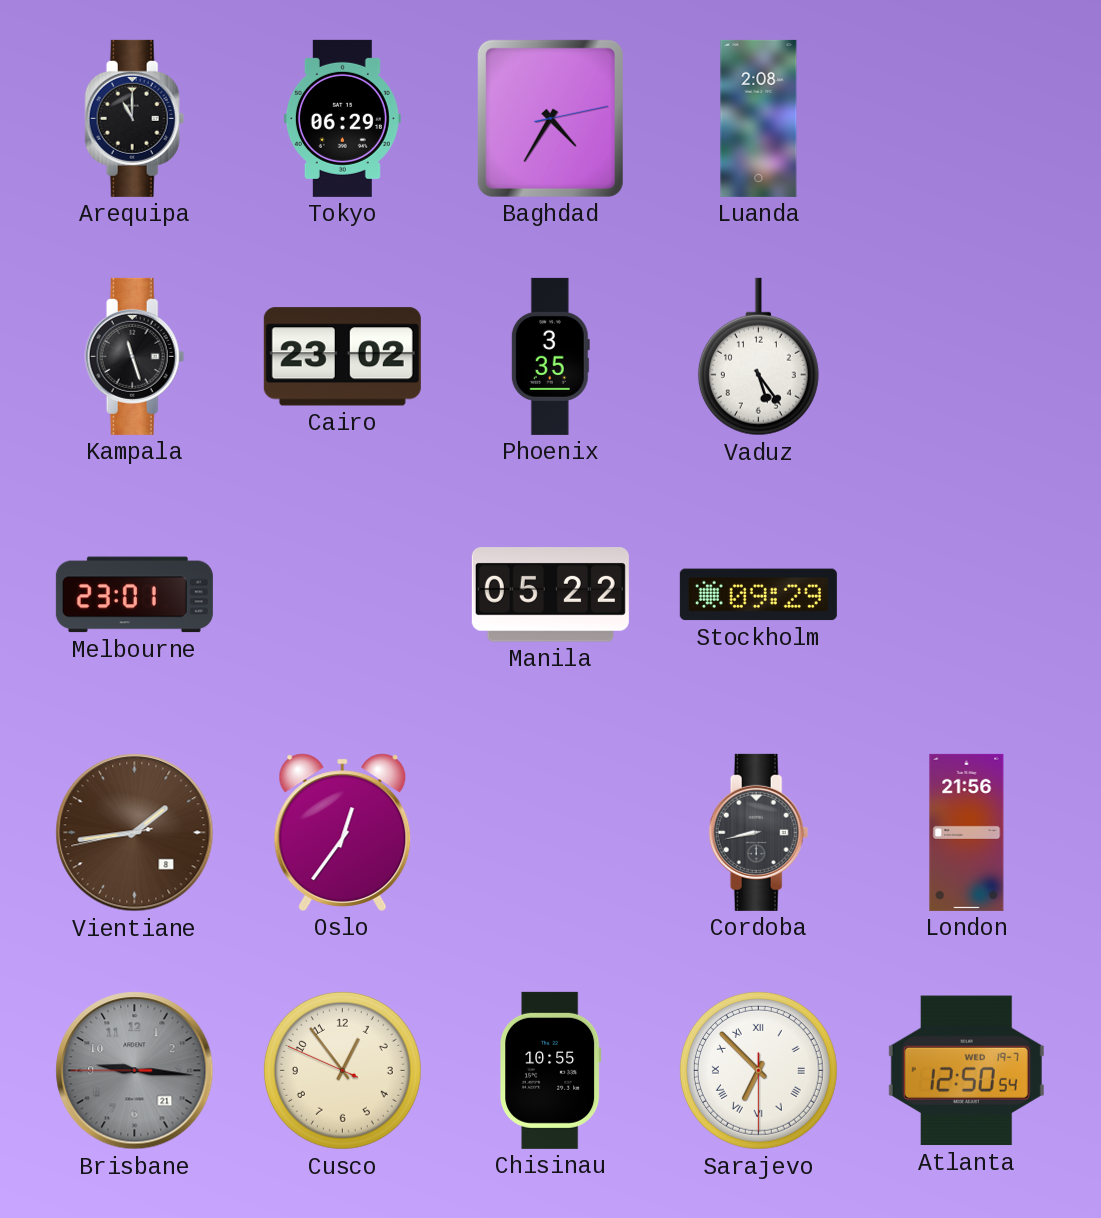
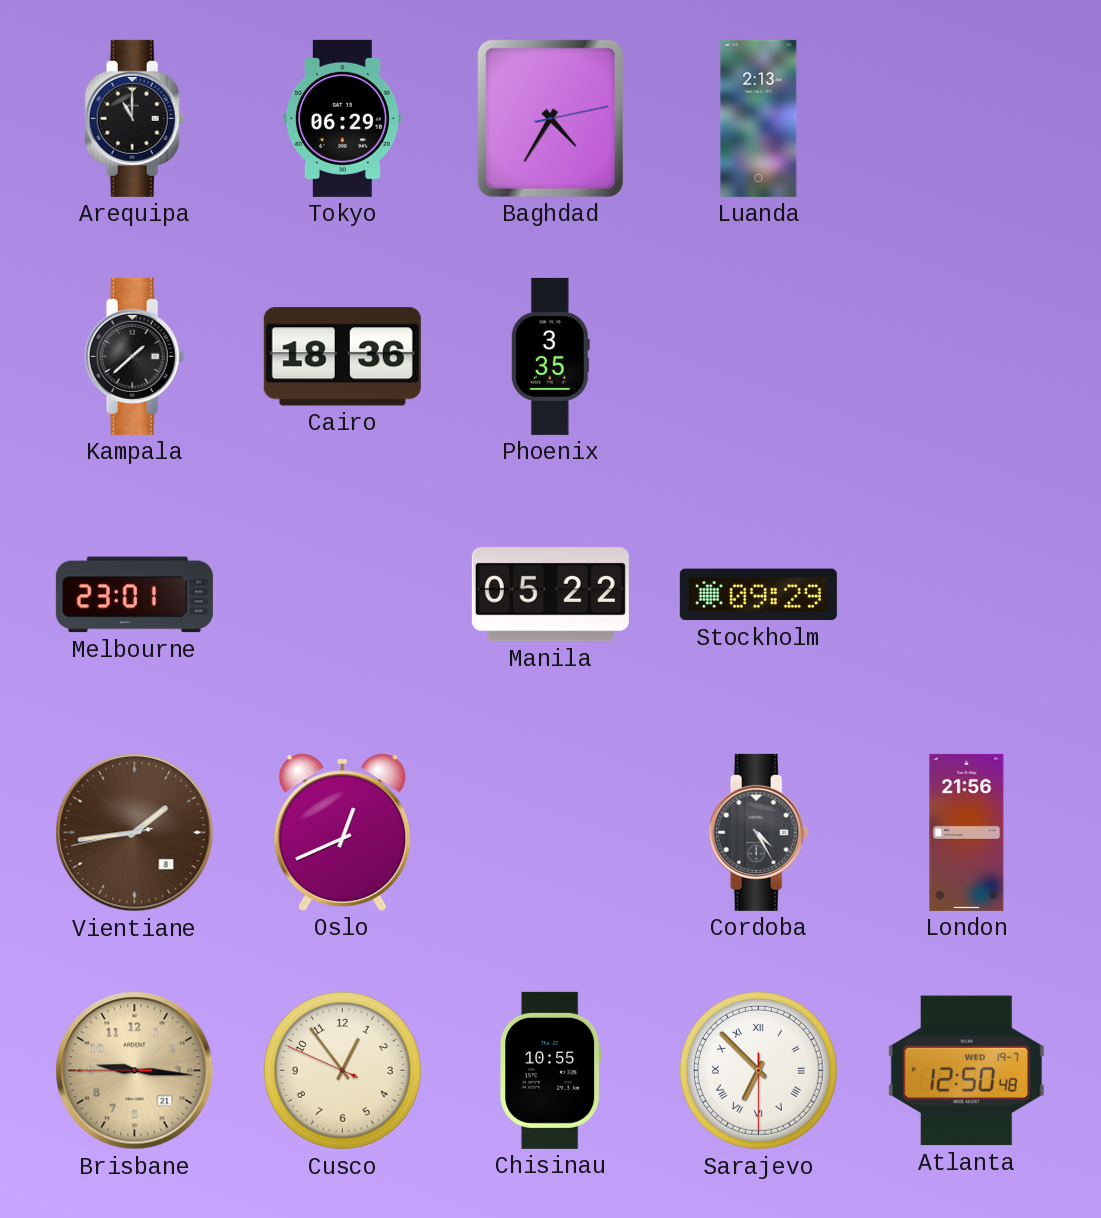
Luanda: 2:08 -> 2:13 (759, 118)
Kampala: 11:27 -> 1:38 (135, 356)
Cairo: 23:02 -> 18:36 (342, 357)
Vaduz: 5:24 -> none (758, 357)
Oslo: 12:36 -> 12:41 (343, 832)
Cordoba: 8:43 -> 4:25 (759, 832)
Brisbane dial: grey -> champagne (135, 1071)
Atlanta: 12:50:54 -> 12:50:48 (966, 1071)
